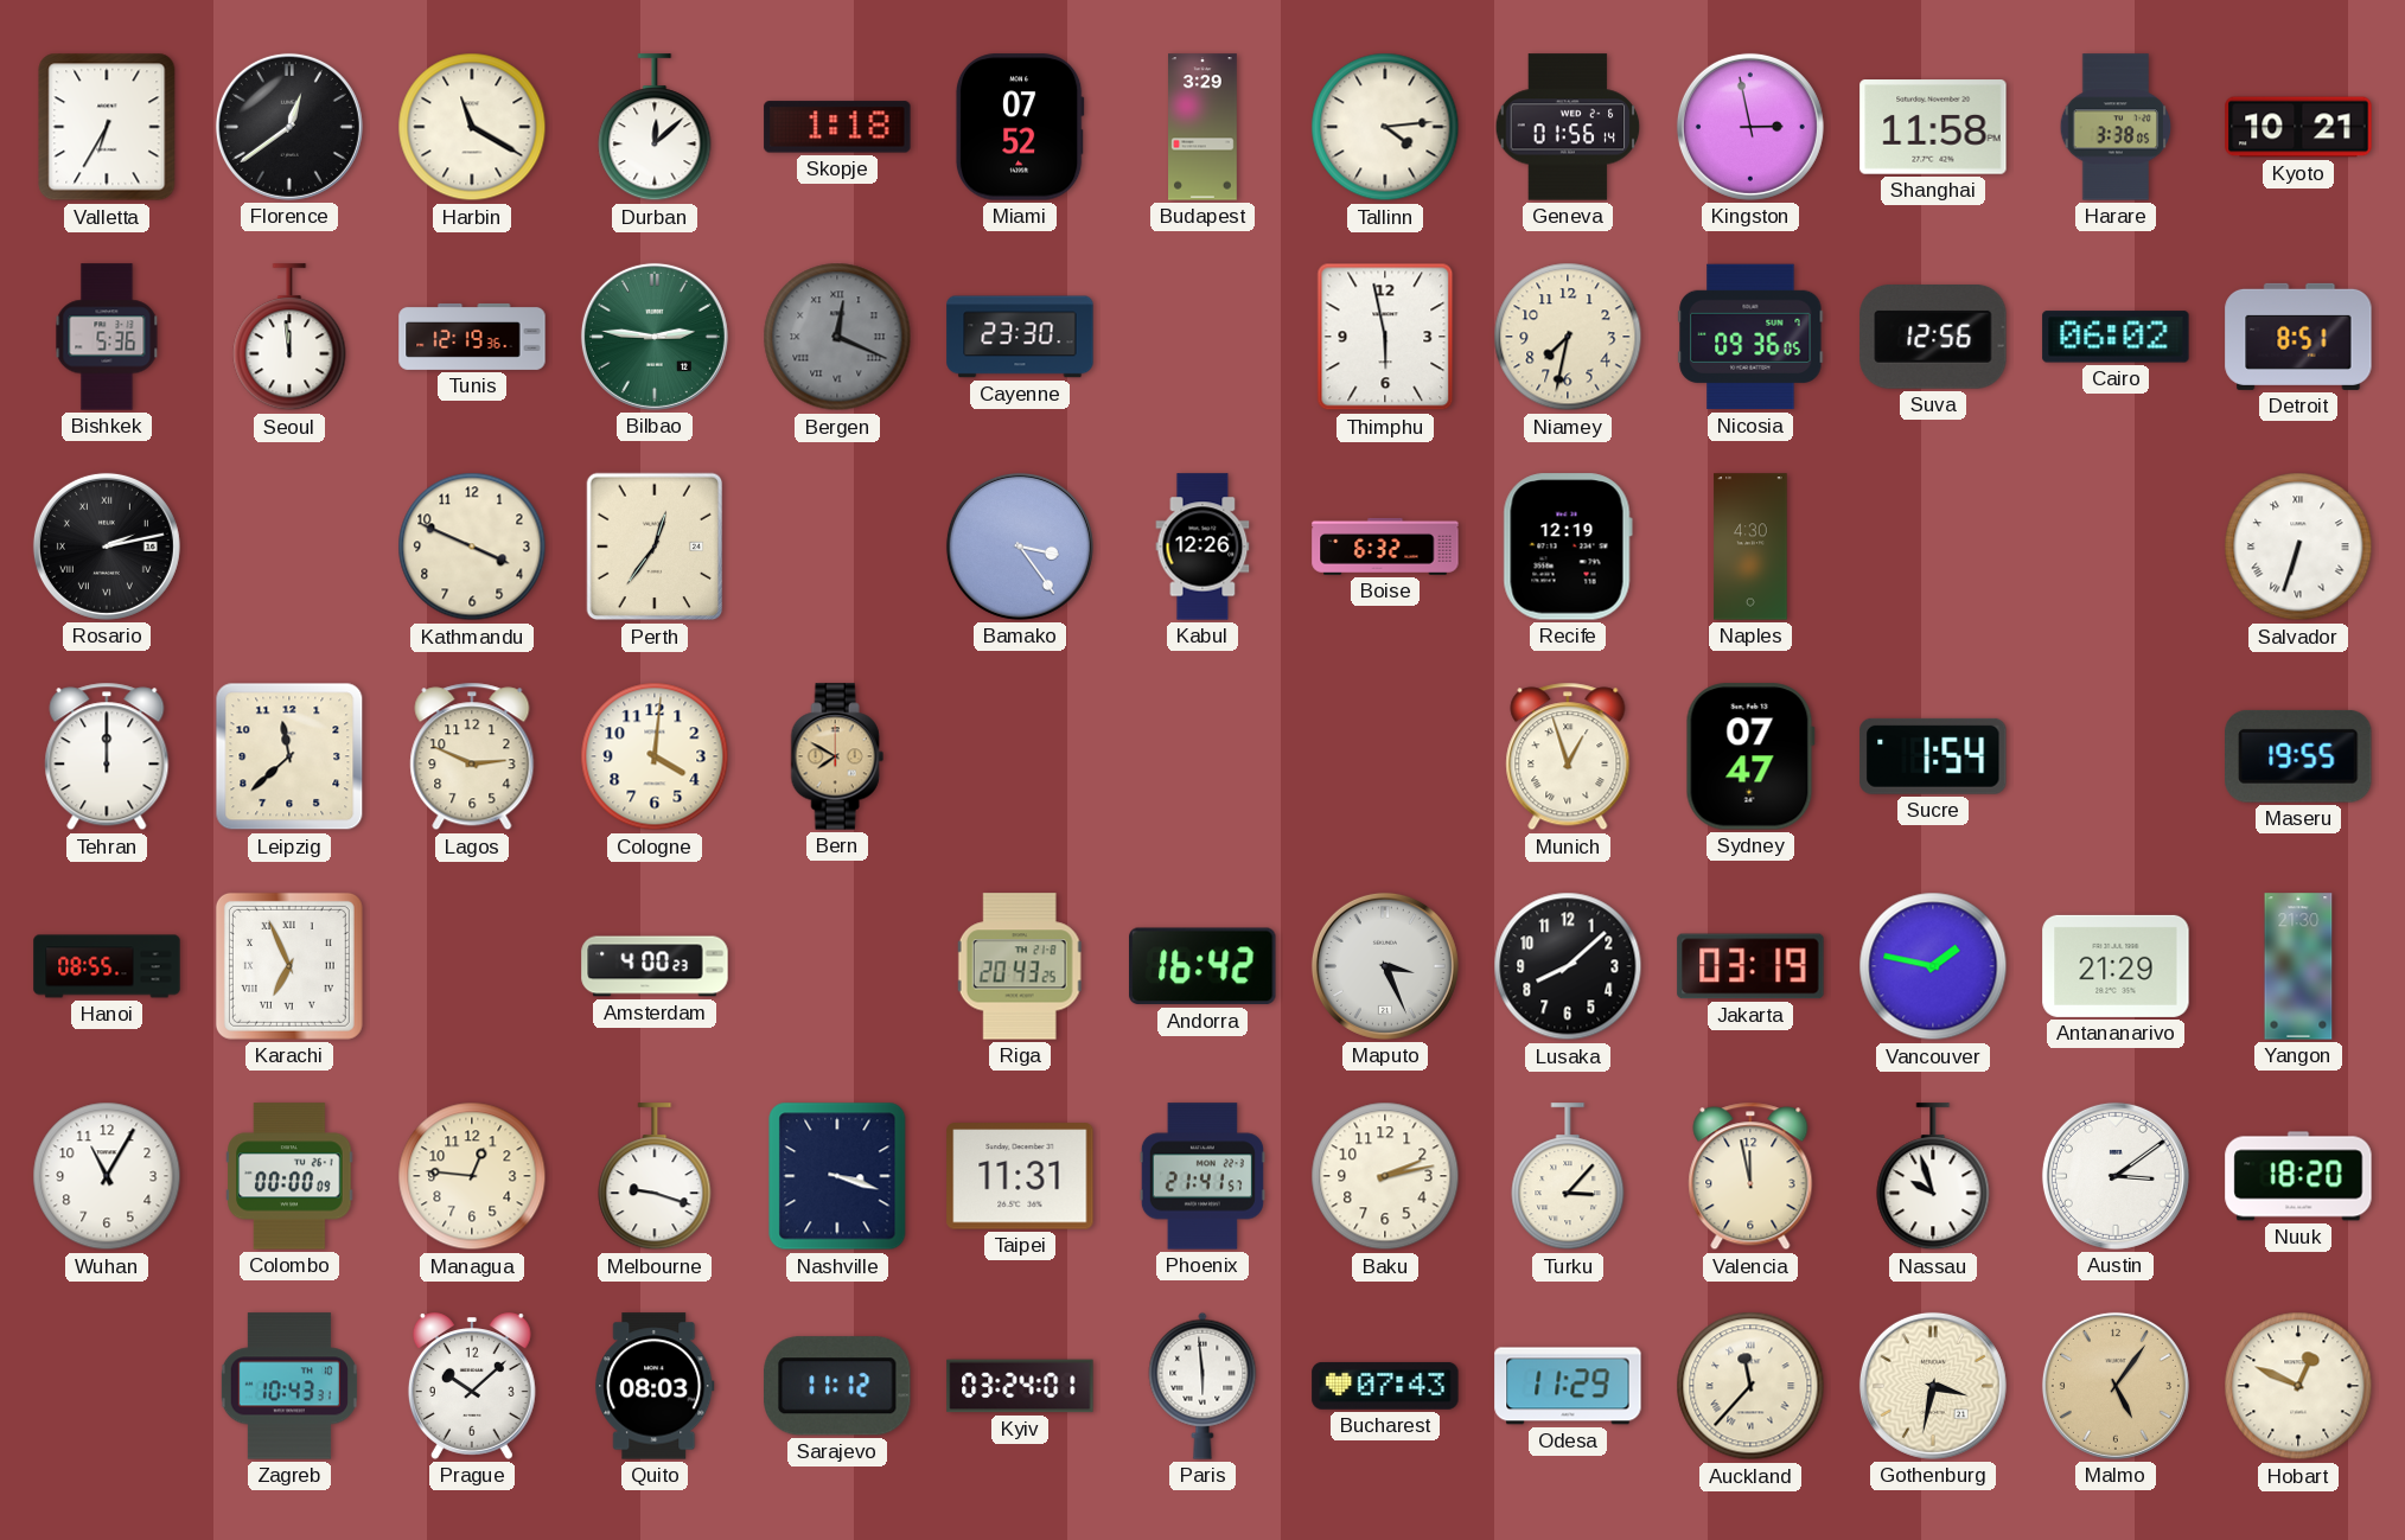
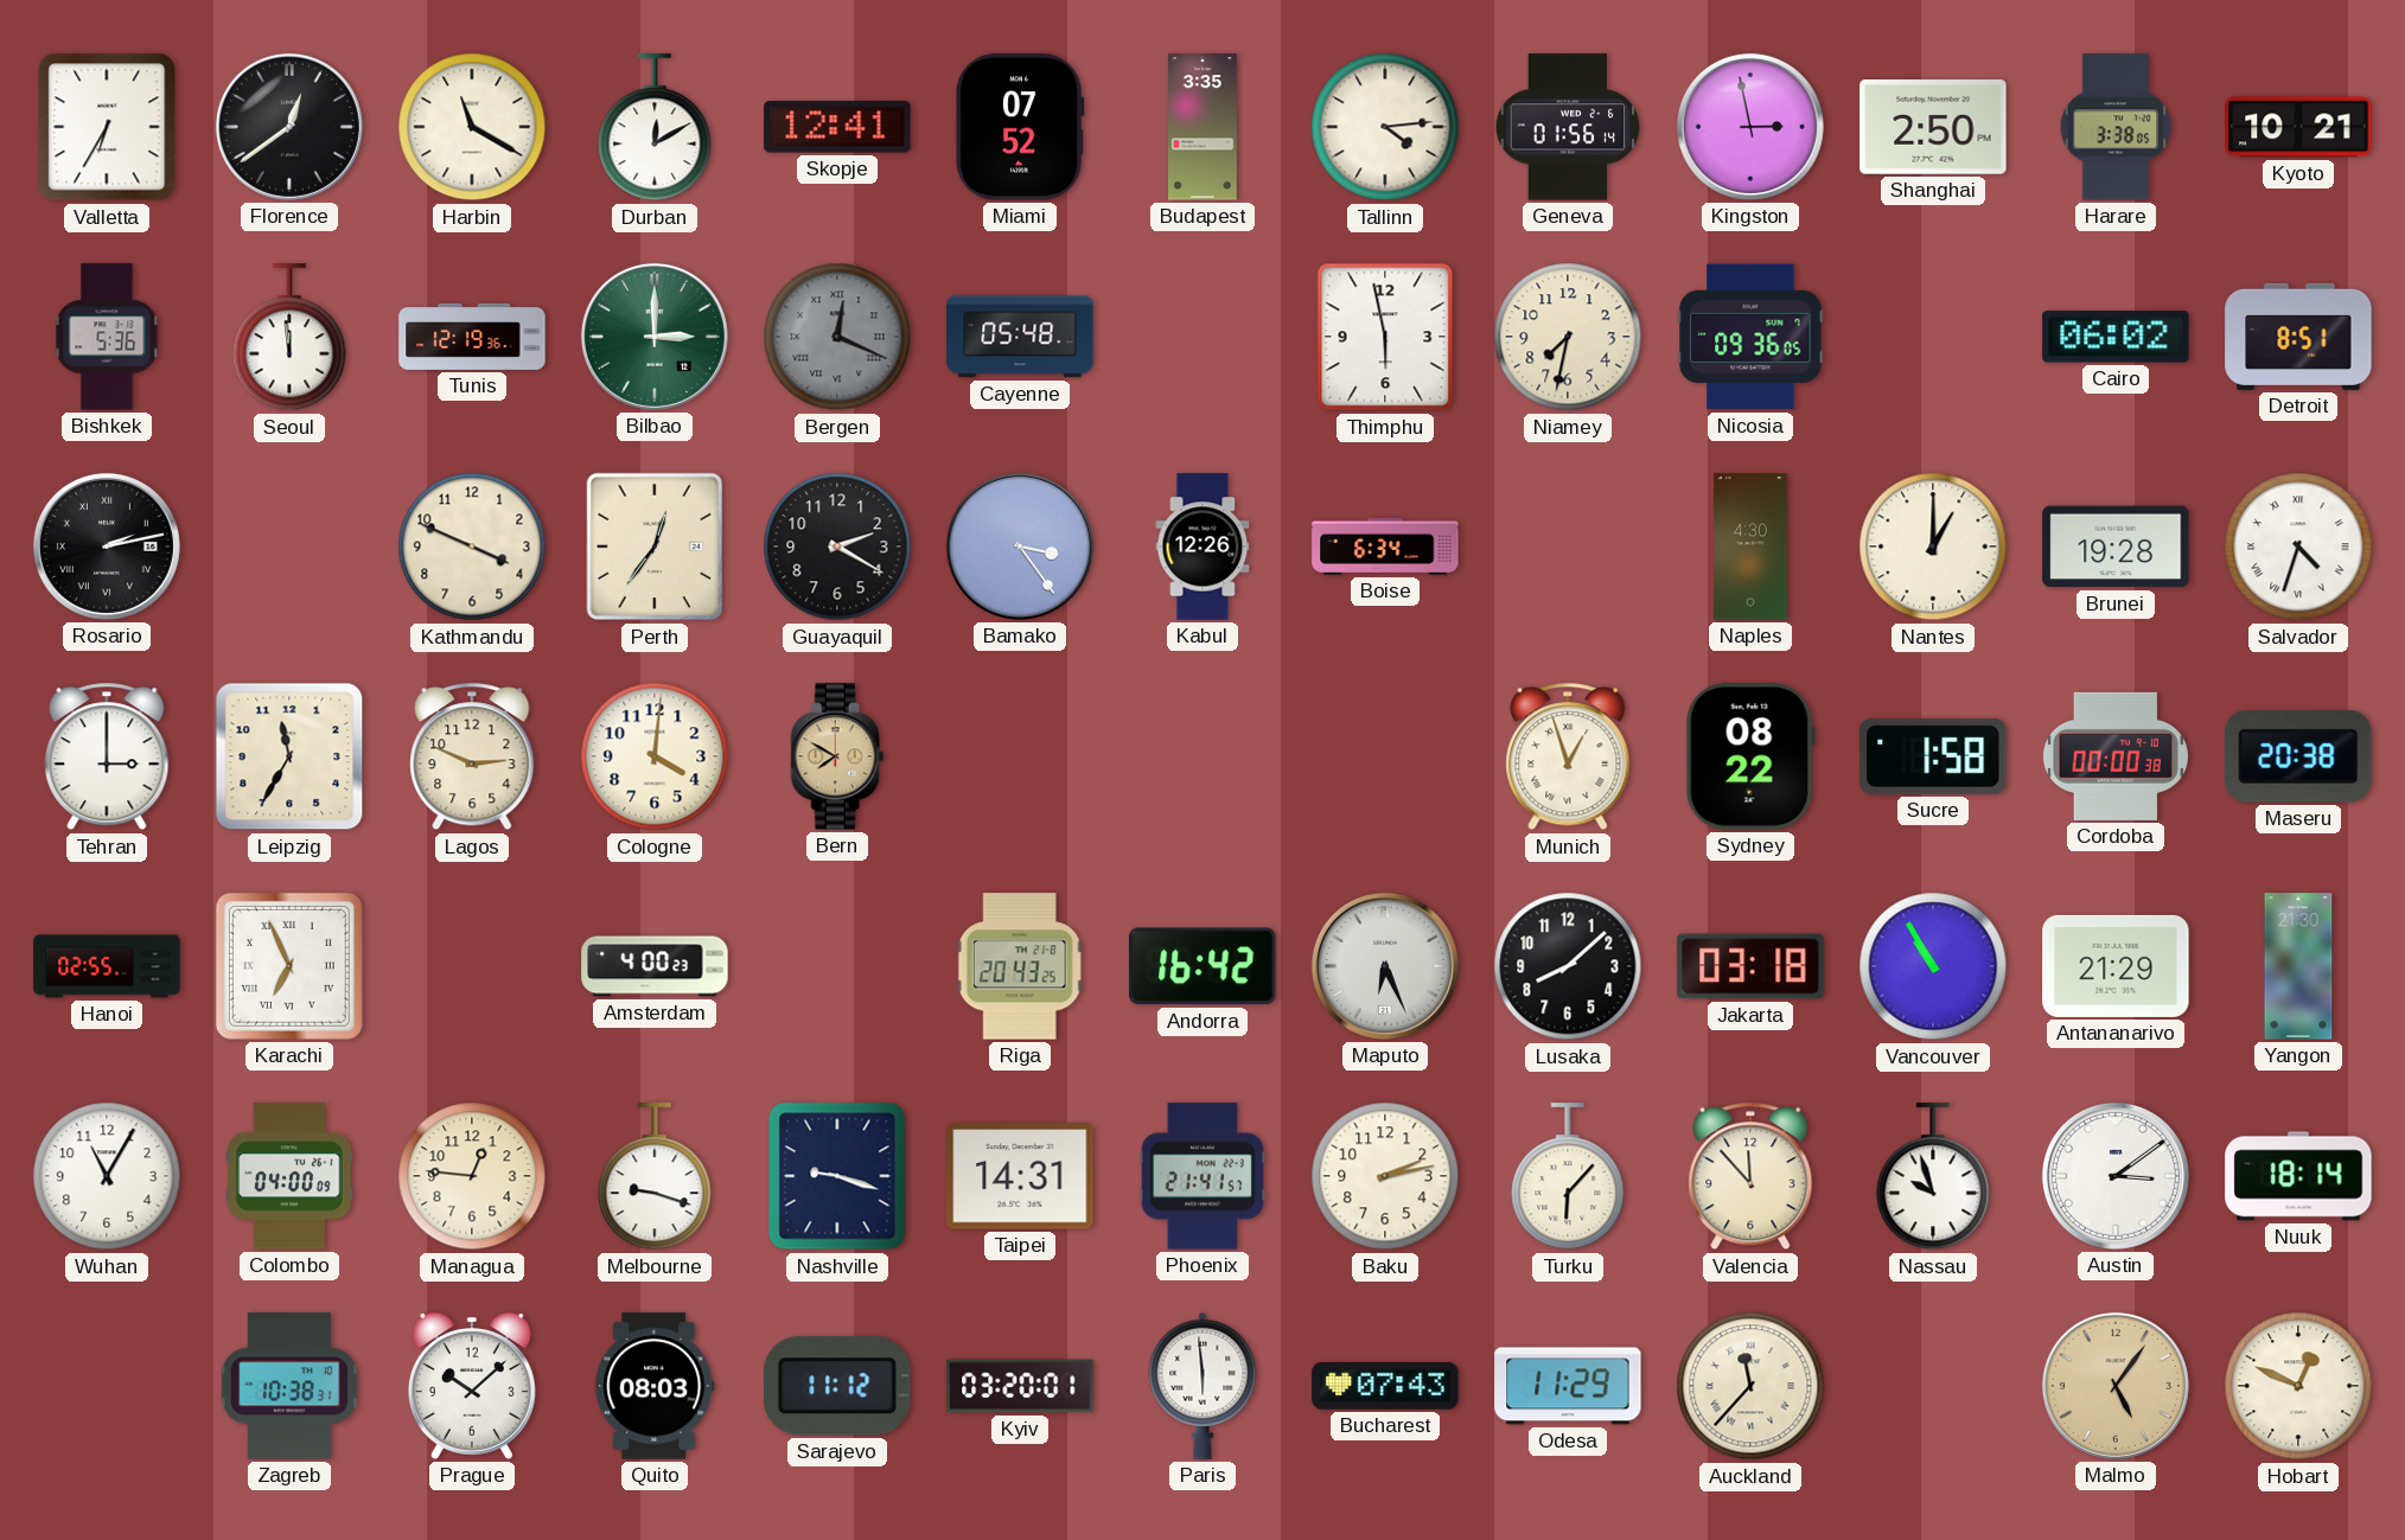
Durban: 12:08 -> 12:10 (655, 128)
Skopje: 1:18 -> 12:41 (837, 127)
Budapest: 3:29 -> 3:35 (1204, 127)
Shanghai: 11:58 -> 2:50 (1933, 127)
Bilbao: 2:46 -> 3:00 (655, 337)
Cayenne: 23:30 -> 05:48 (1020, 337)
Suva: 12:56 -> none (1933, 338)
Guayaquil: none -> 2:20 (837, 547)
Boise: 6:32 -> 6:34 (1385, 547)
Recife: 12:19 -> none (1568, 547)
Nantes: none -> 1:00 (1933, 547)
Brunei: none -> 19:28 (2116, 547)
Salvador: 6:33 -> 4:33 (2298, 547)
Tehran: 12:00 -> 3:00 (107, 756)
Leipzig: 11:38 -> 11:35 (289, 756)
Sydney: 07:47 -> 08:22 (1750, 756)
Sucre: 1:54 -> 1:58 (1933, 756)
Cordoba: none -> 00:00 (2116, 756)
Maseru: 19:55 -> 20:38 (2298, 756)
Hanoi: 08:55 -> 02:55 (107, 966)
Maputo: 3:26 -> 6:26 (1385, 966)
Jakarta: 03:19 -> 03:18 (1750, 966)
Vancouver: 1:47 -> 10:55 (1933, 966)
Colombo: 00:00 -> 04:00 (289, 1176)
Nashville: 3:18 -> 9:18 (837, 1176)
Taipei: 11:31 -> 14:31 (1020, 1176)
Turku: 3:07 -> 6:07 (1568, 1177)
Valencia: 11:58 -> 11:53 (1750, 1176)
Nuuk: 18:20 -> 18:14 (2298, 1176)
Zagreb: 10:43 -> 10:38 (289, 1386)
Kyiv: 03:24 -> 03:20 (1020, 1386)
Gothenburg: 3:32 -> none (1933, 1386)
